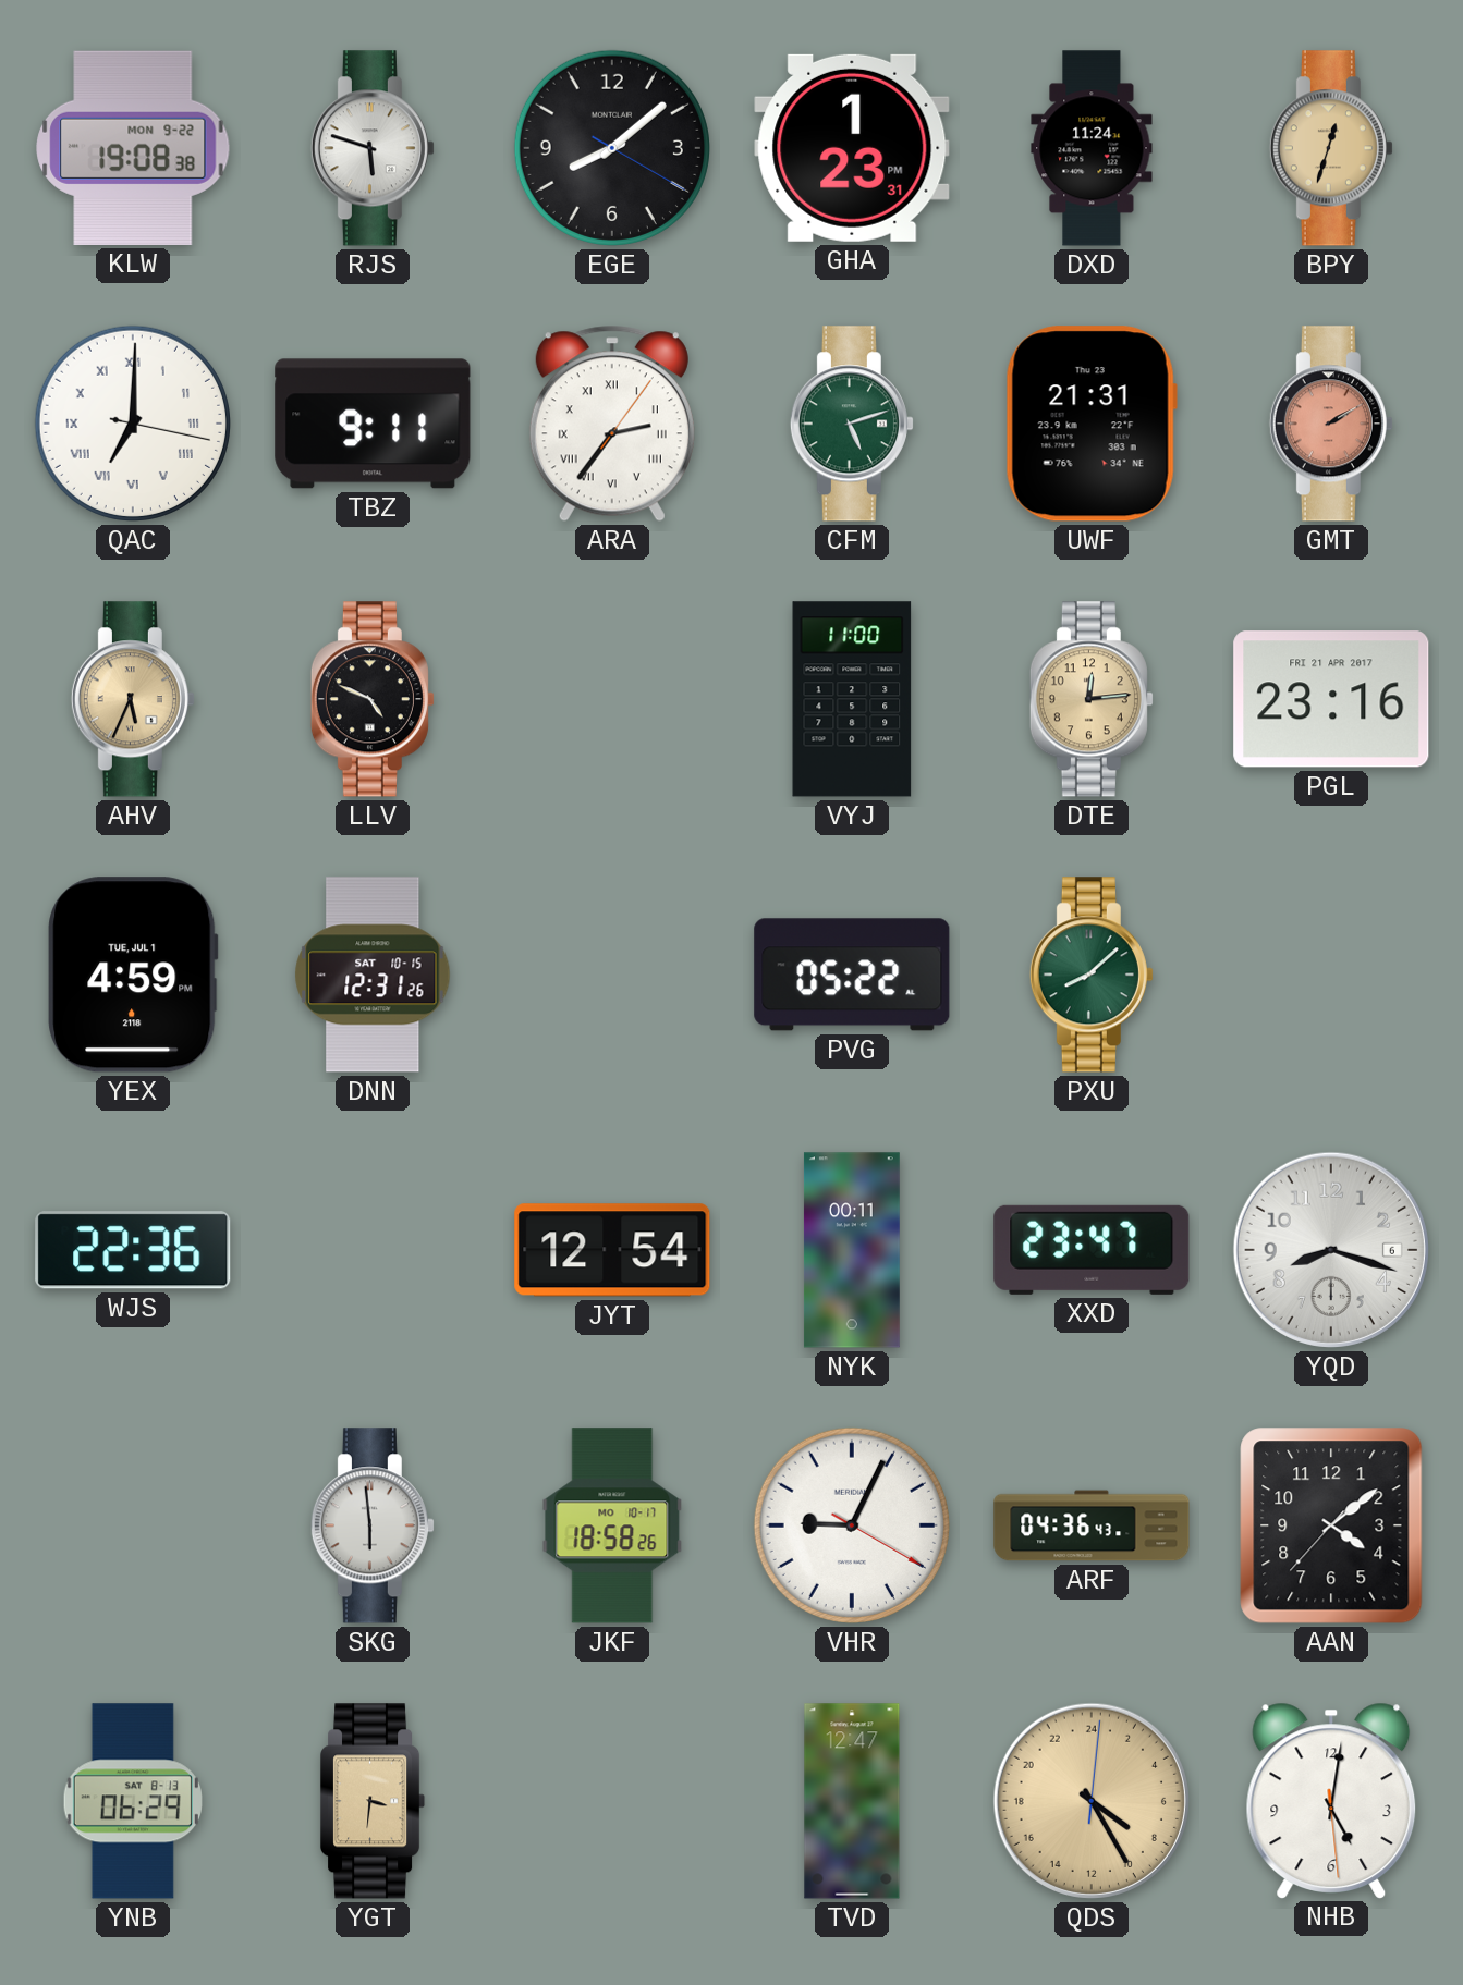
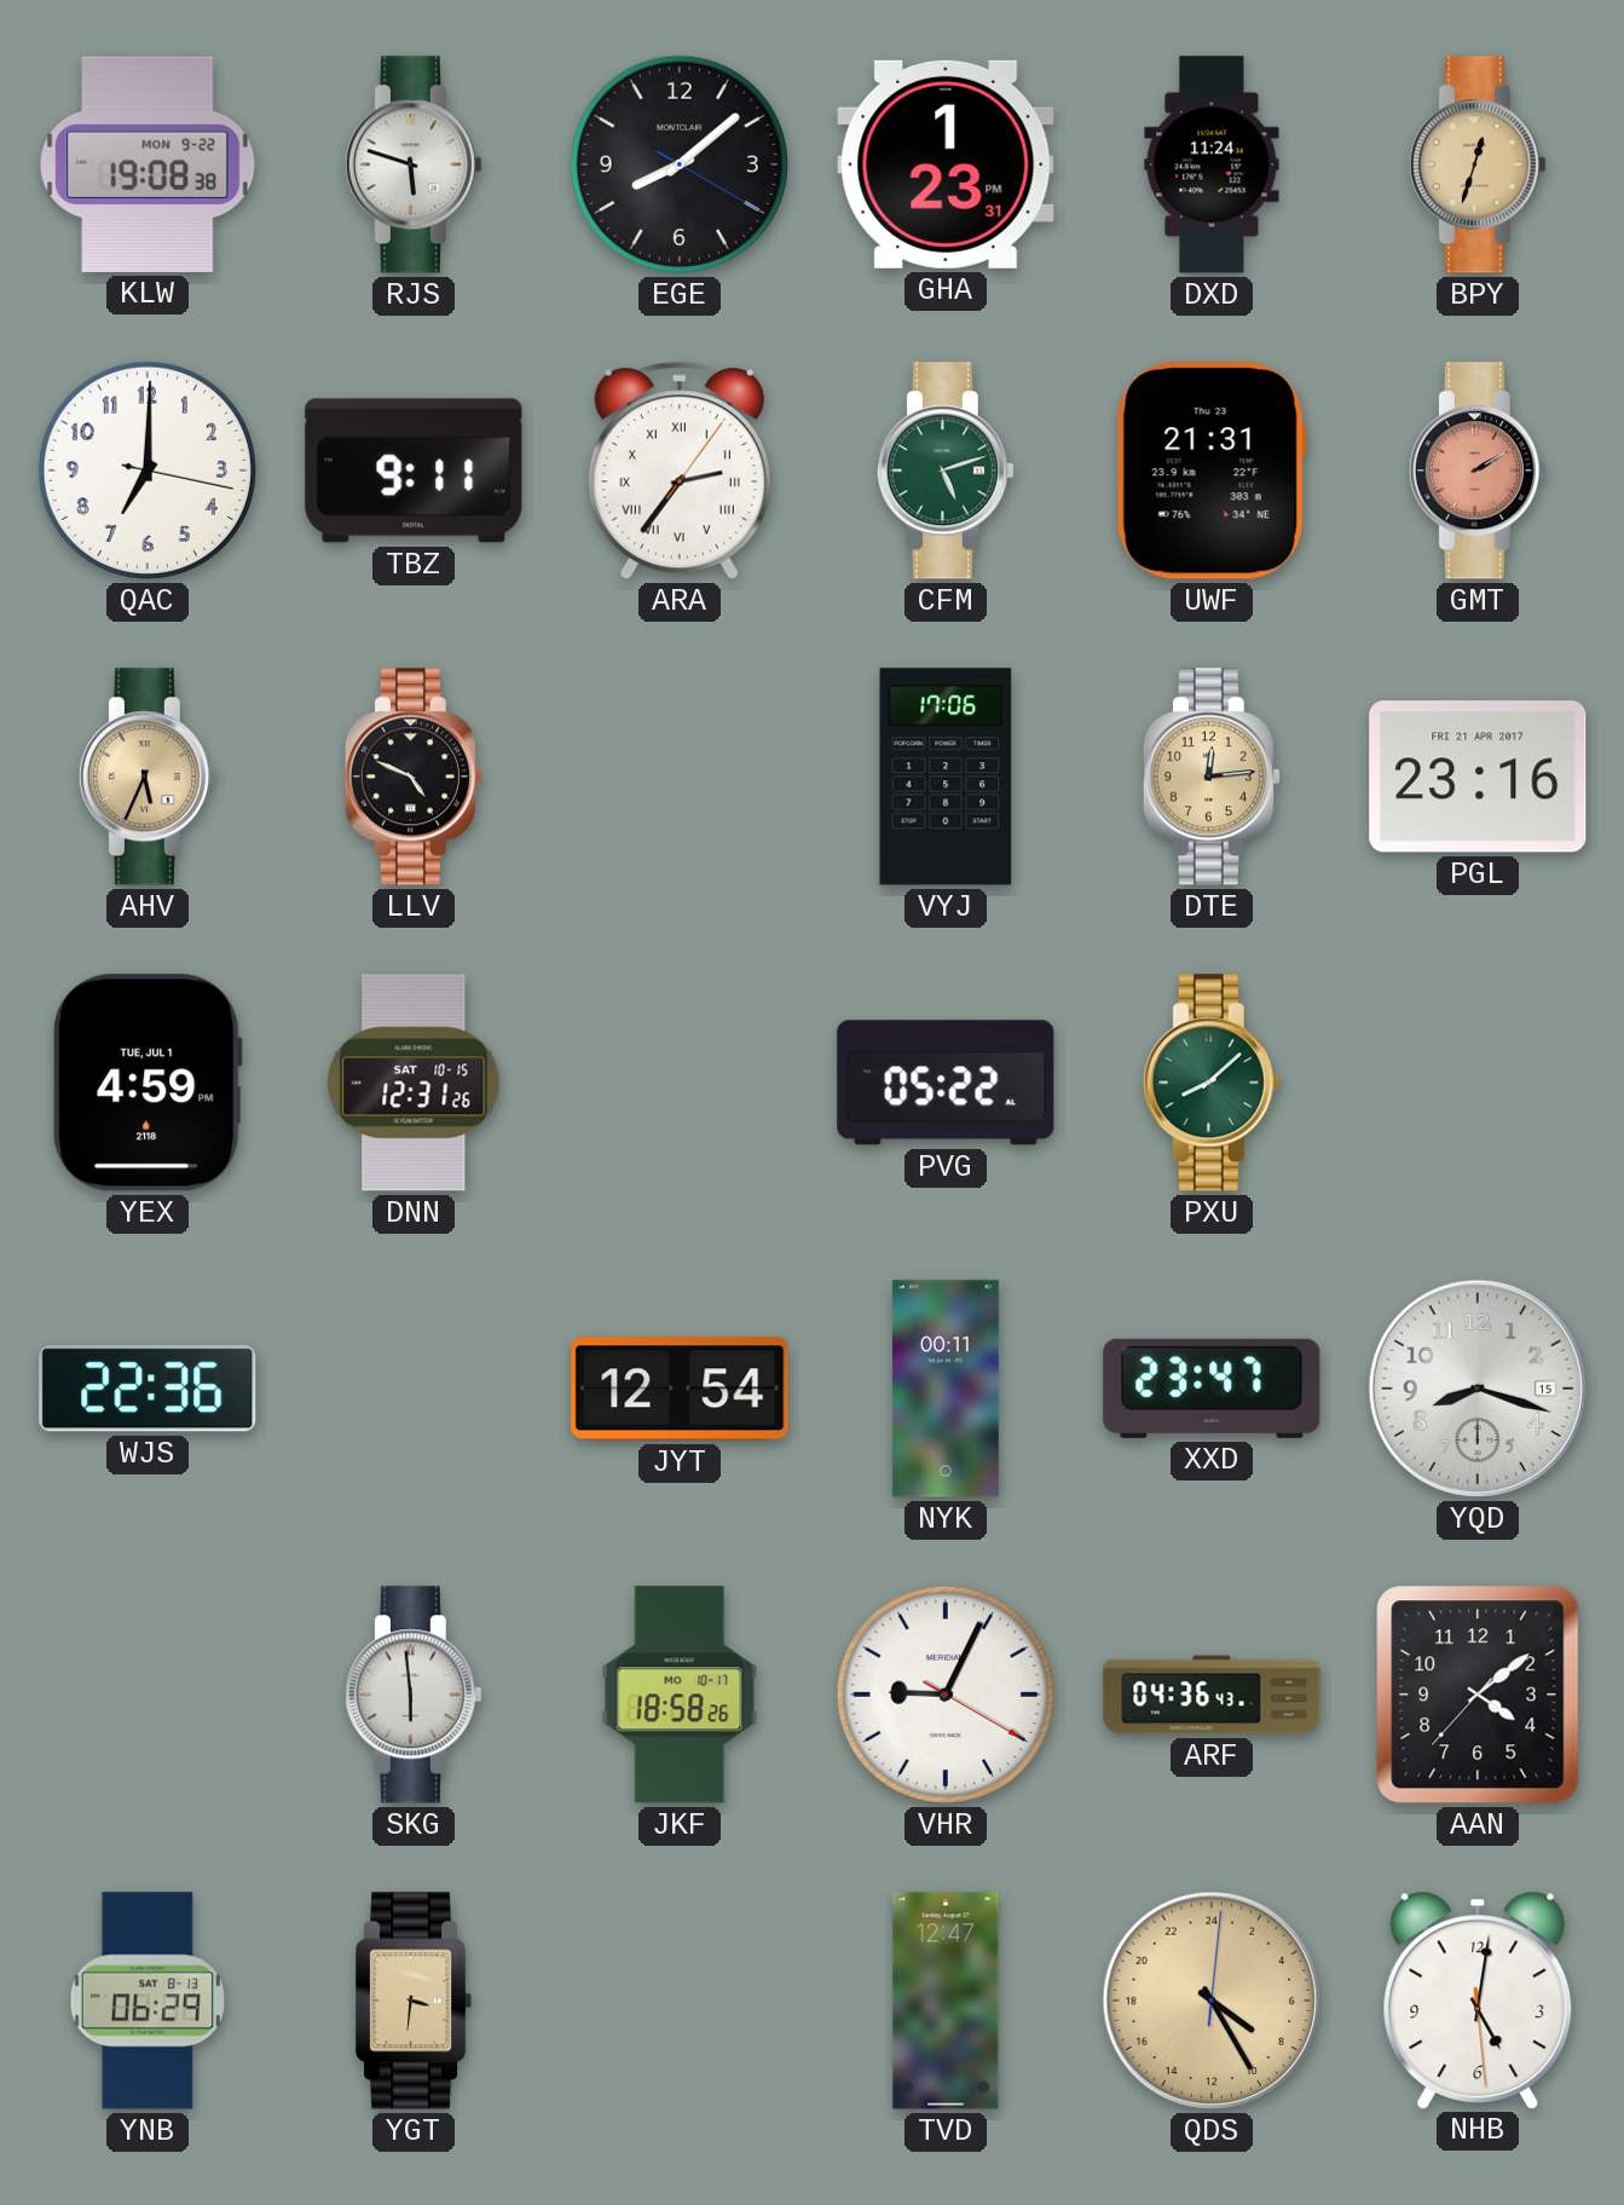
QAC numerals: Roman -> Arabic (148, 471)
VYJ: 11:00 -> 17:06 (946, 777)
YQD date: 6 -> 15 (1478, 1389)
